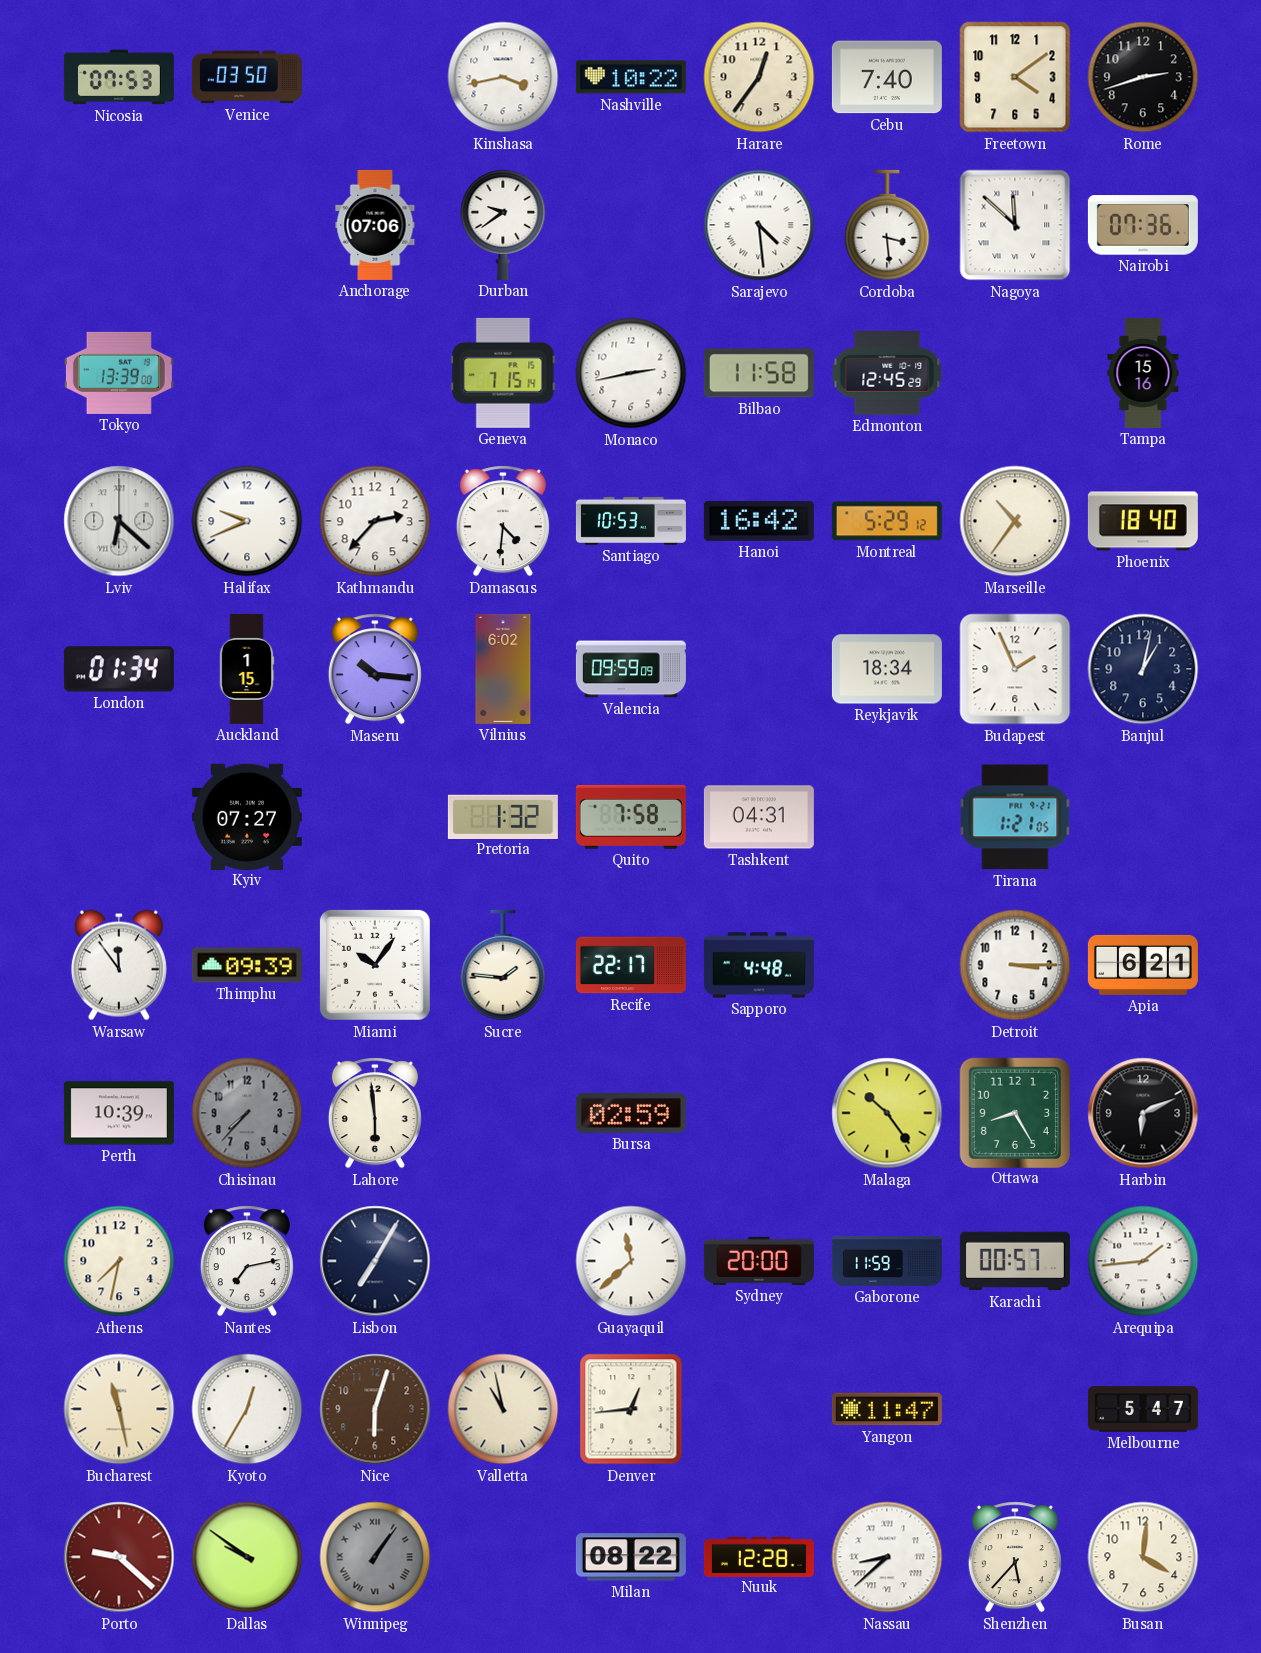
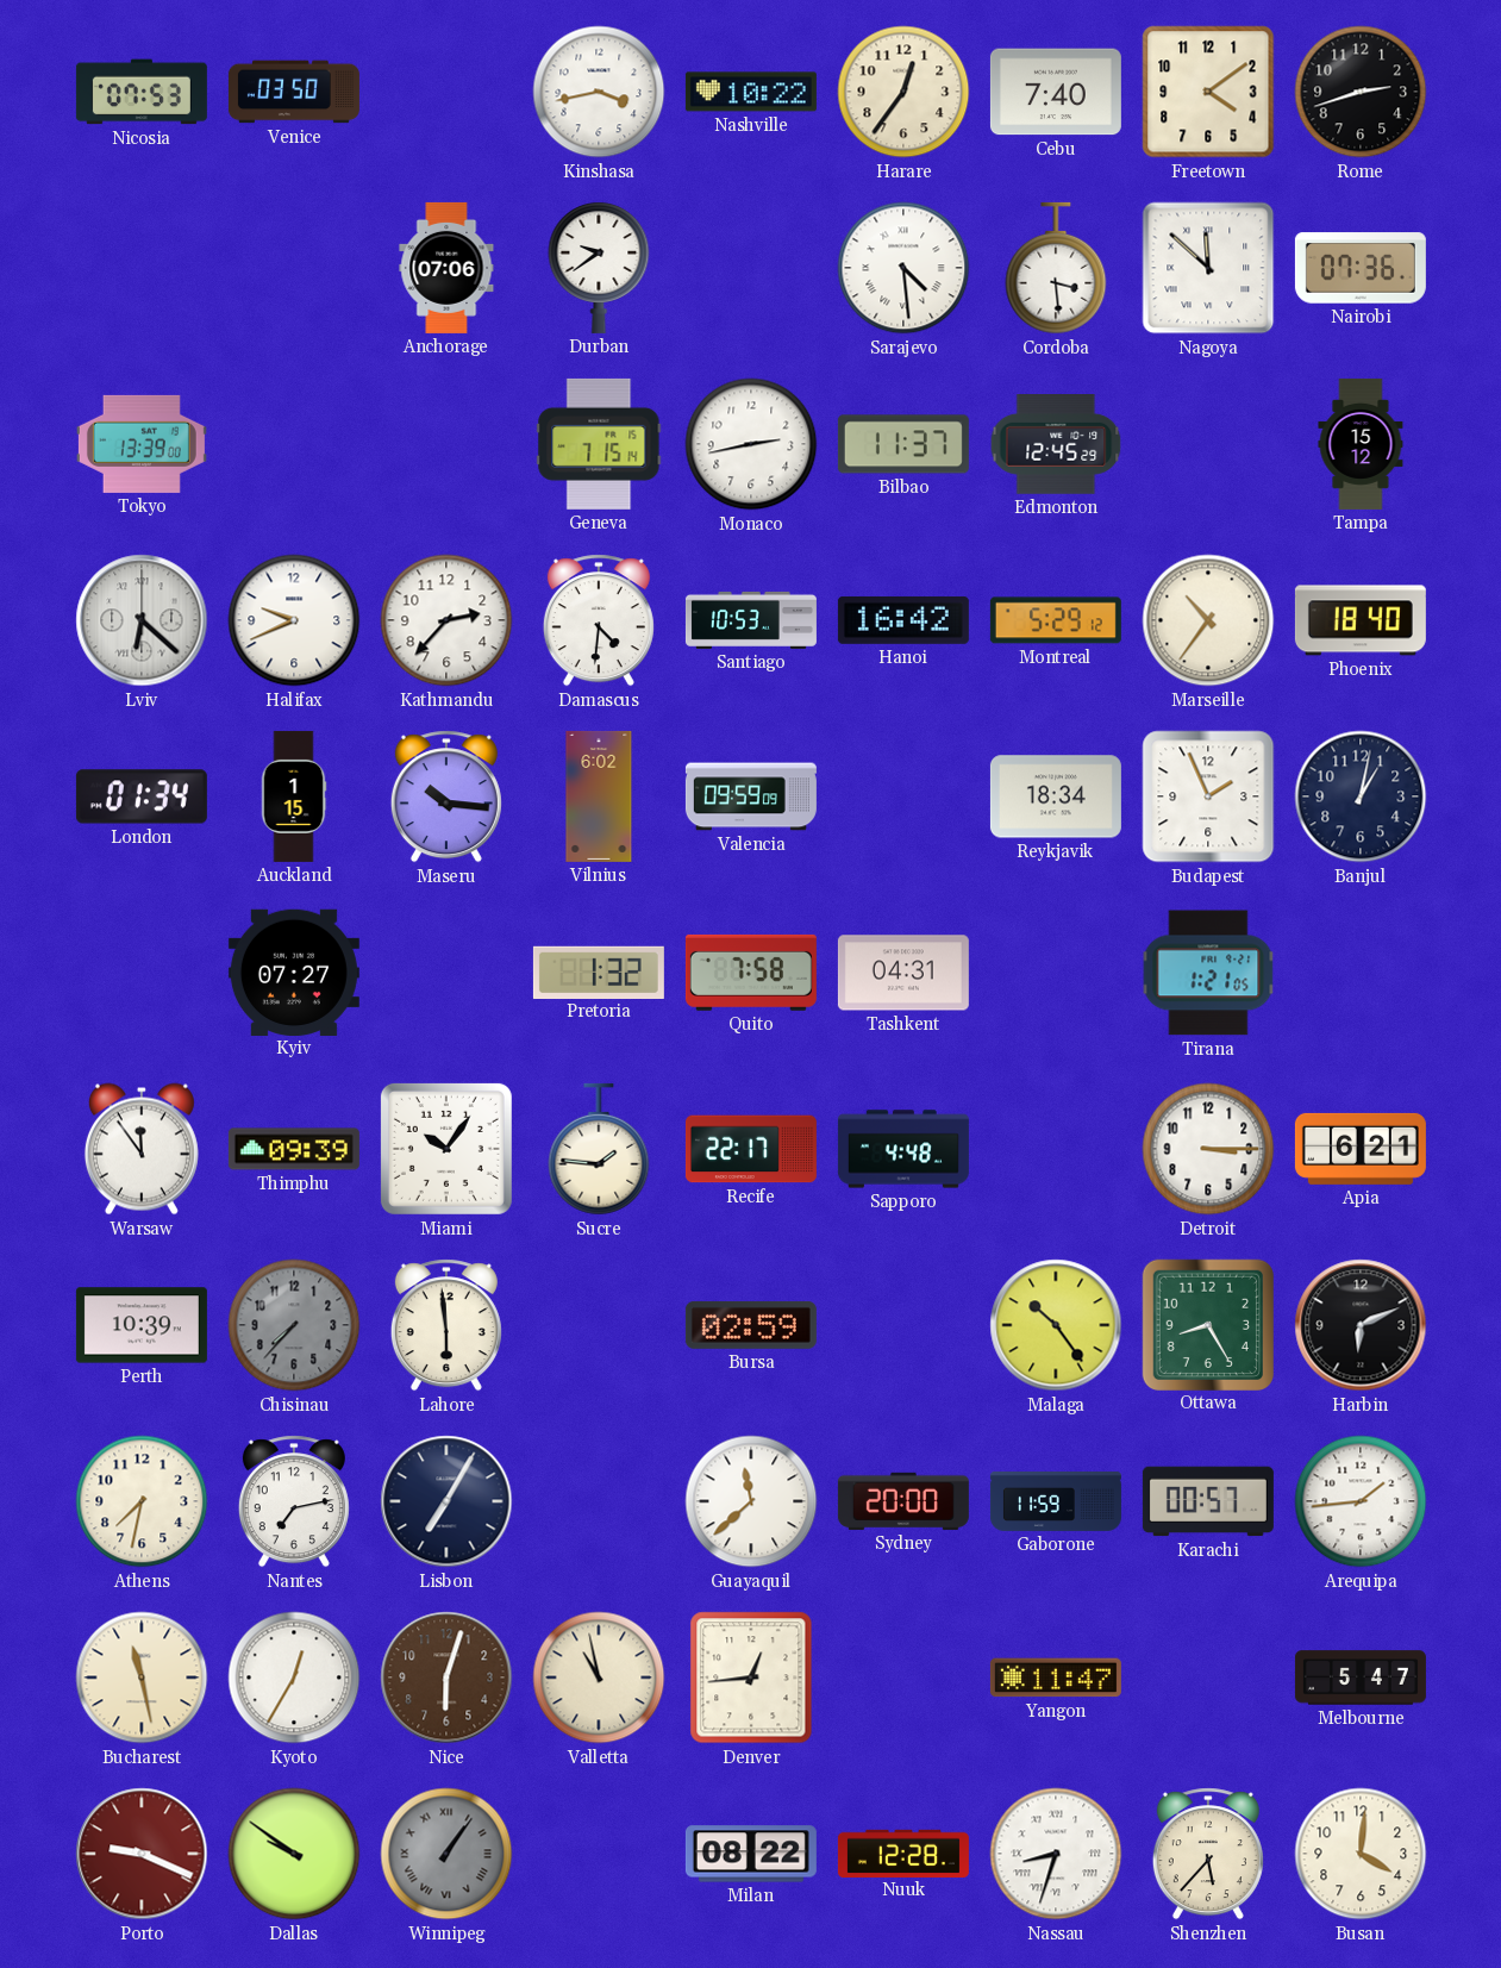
Bilbao: 11:58 -> 11:37 (903, 444)
Tampa: 15:16 -> 15:12 (1361, 444)
Porto: 9:22 -> 9:19 (142, 1854)
Nassau: 8:38 -> 8:33 (1056, 1854)
